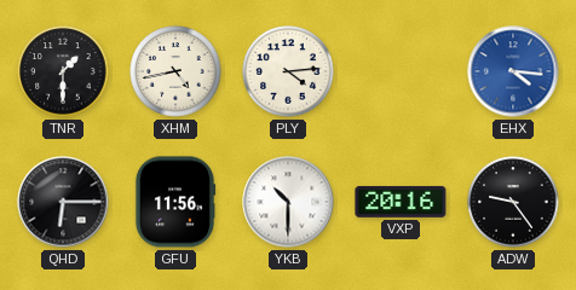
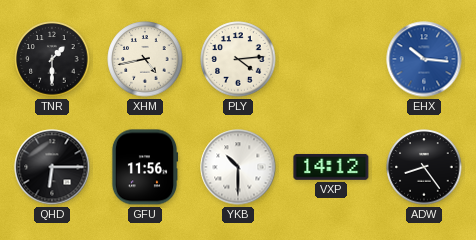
EHX: 4:16 -> 10:16 (424, 59)
VXP: 20:16 -> 14:12 (331, 167)
ADW: 9:24 -> 8:24 (424, 167)
